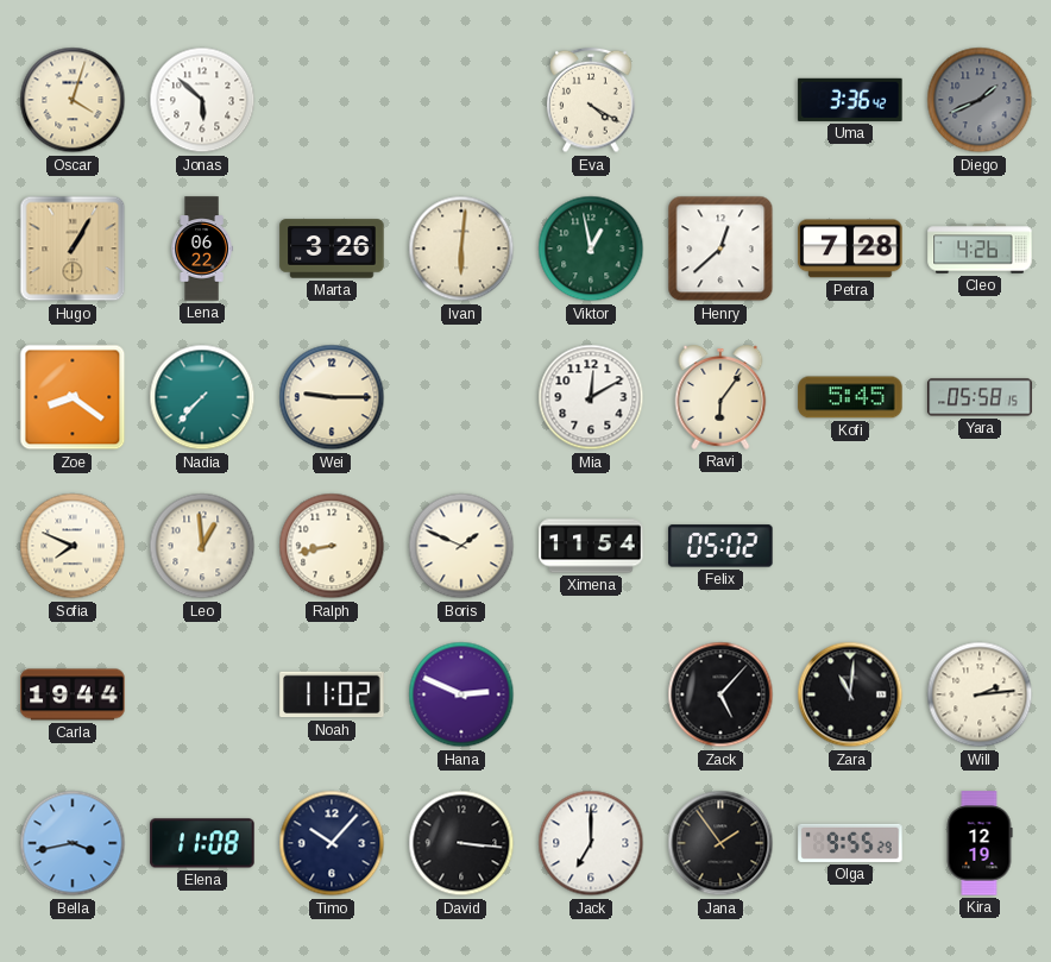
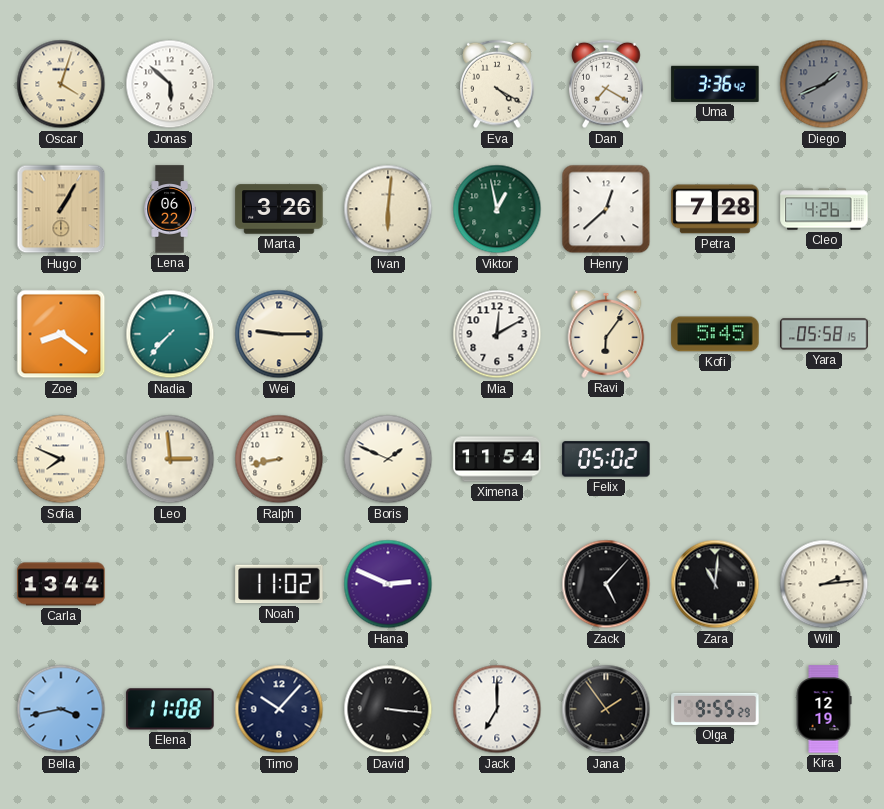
Dan: none -> 7:20 (606, 84)
Leo: 12:59 -> 2:59 (170, 459)
Carla: 19:44 -> 13:44 (61, 584)
